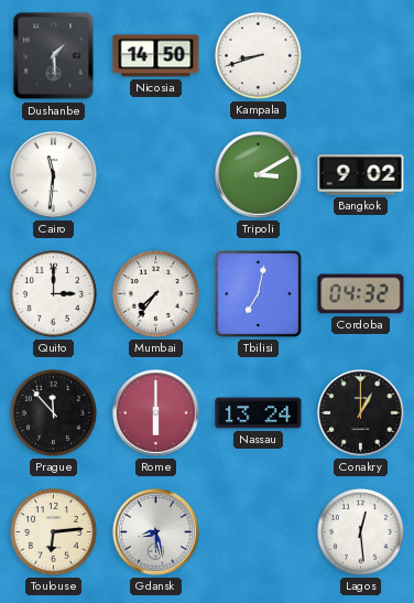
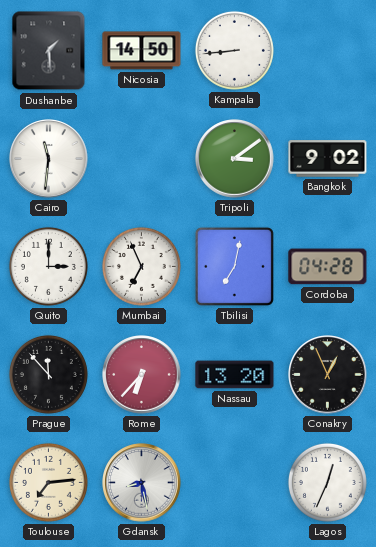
Kampala: 8:42 -> 8:44 (234, 50)
Tripoli: 3:10 -> 3:09 (235, 159)
Mumbai: 7:36 -> 6:56 (141, 266)
Cordoba: 04:32 -> 04:28 (328, 267)
Rome: 6:00 -> 6:37 (142, 375)
Nassau: 13:24 -> 13:20 (235, 375)
Conakry: 1:00 -> 12:56 (328, 375)
Toulouse: 6:14 -> 7:14 (48, 482)
Lagos: 12:29 -> 12:34 (327, 482)
